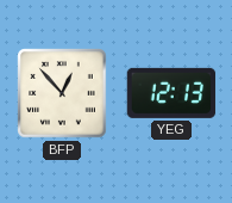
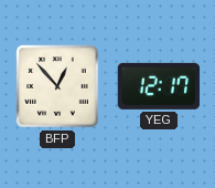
YEG: 12:13 -> 12:17 (159, 86)
